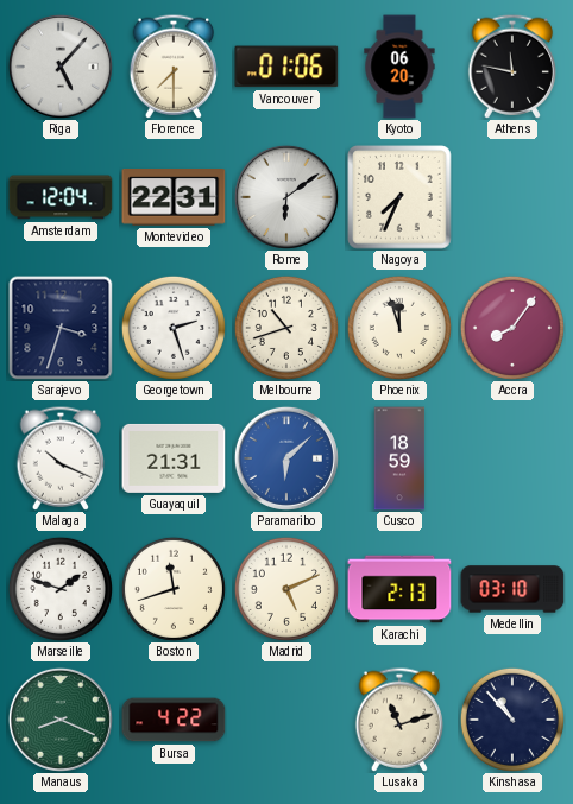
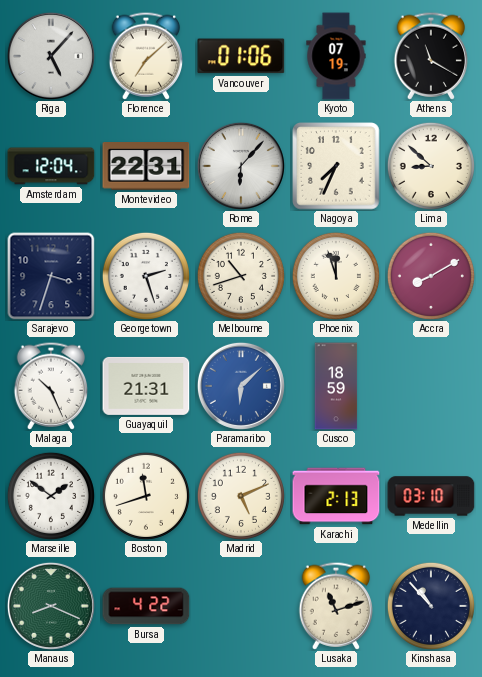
Florence: 7:30 -> 7:08 (146, 56)
Kyoto: 06:20 -> 07:19 (336, 56)
Athens: 11:47 -> 11:20 (431, 56)
Rome: 6:09 -> 6:07 (241, 166)
Lima: none -> 8:52 (431, 166)
Accra: 8:06 -> 8:10 (431, 276)
Malaga: 10:19 -> 10:26 (51, 386)
Marseille: 1:48 -> 1:51 (51, 496)
